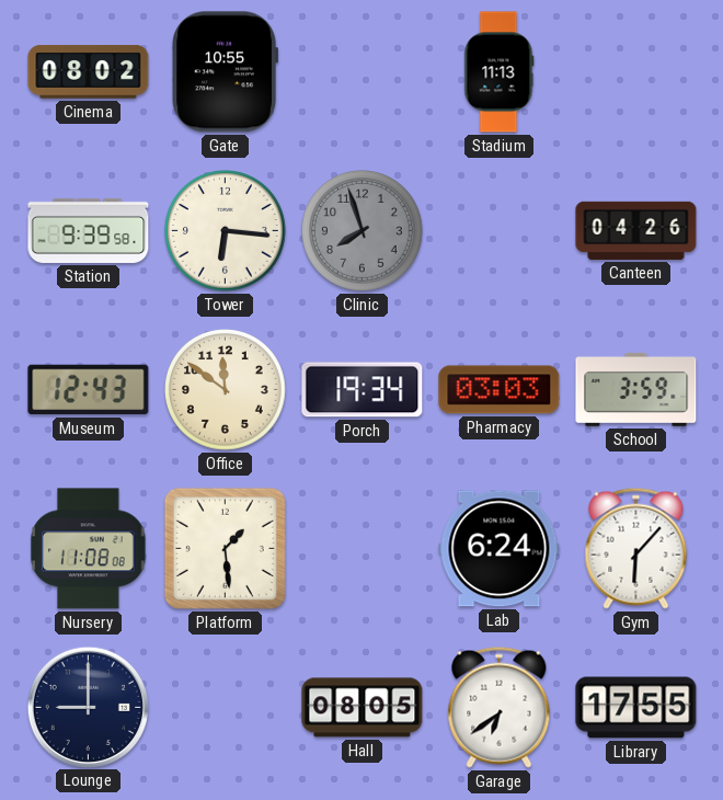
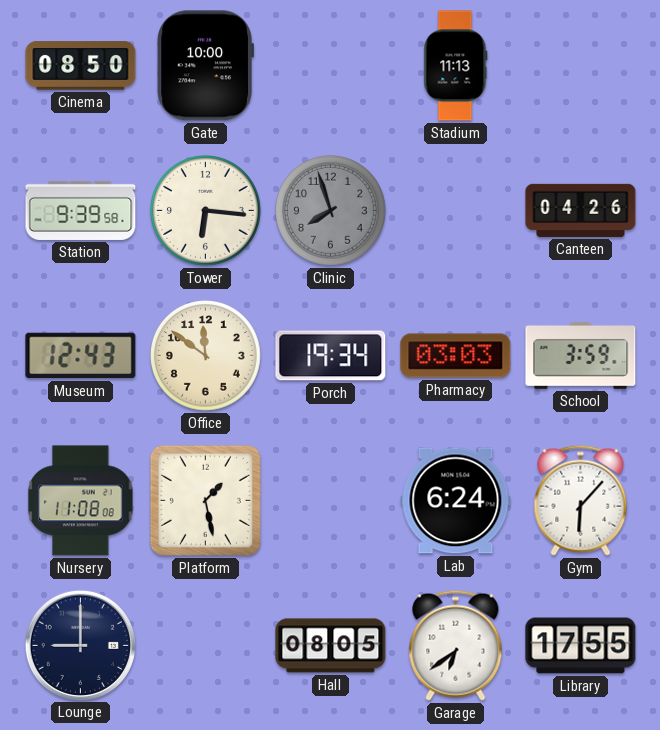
Cinema: 08:02 -> 08:50 (81, 66)
Gate: 10:55 -> 10:00 (205, 66)
Platform: 1:29 -> 1:28 (205, 500)
